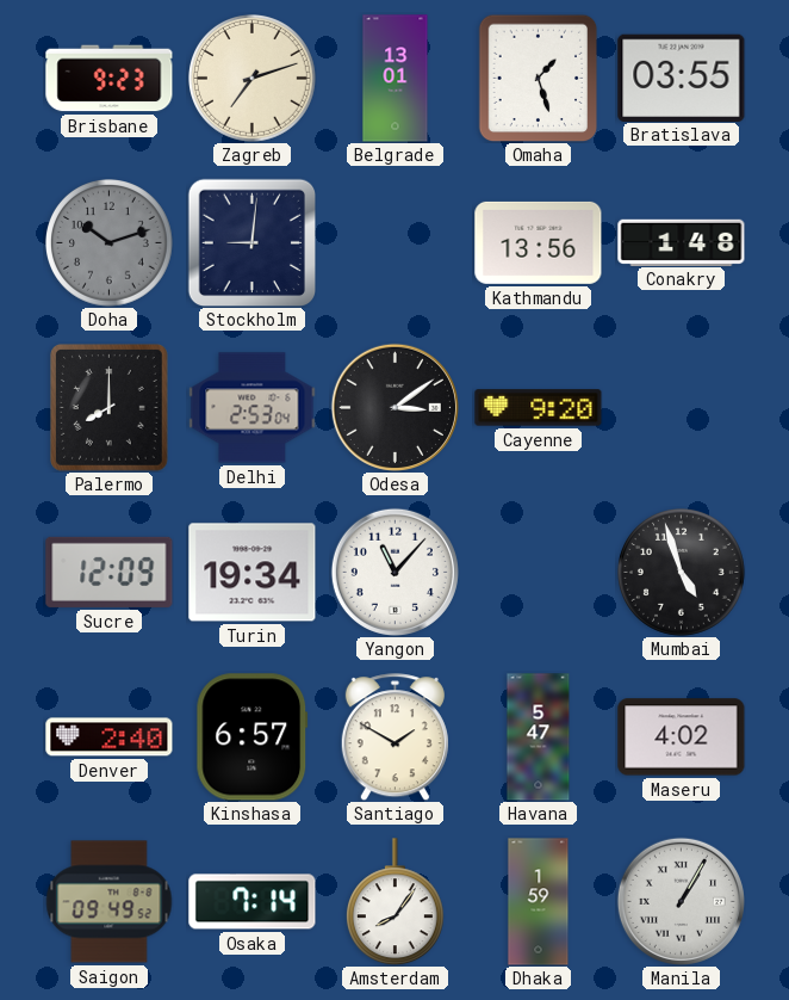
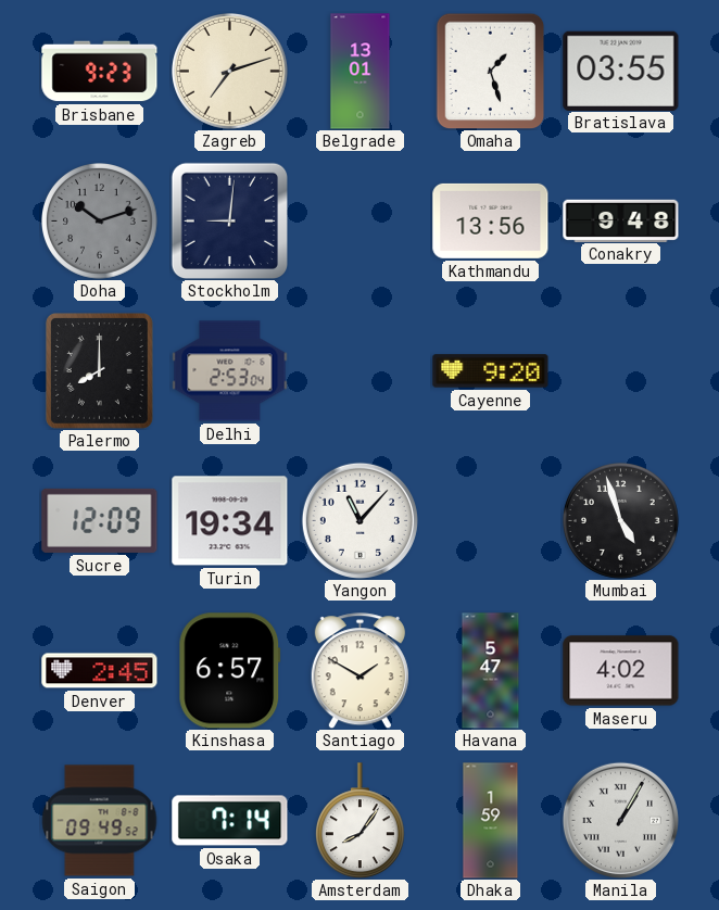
Conakry: 1:48 -> 9:48 (621, 220)
Odesa: 3:09 -> none (394, 407)
Denver: 2:40 -> 2:45 (100, 671)
